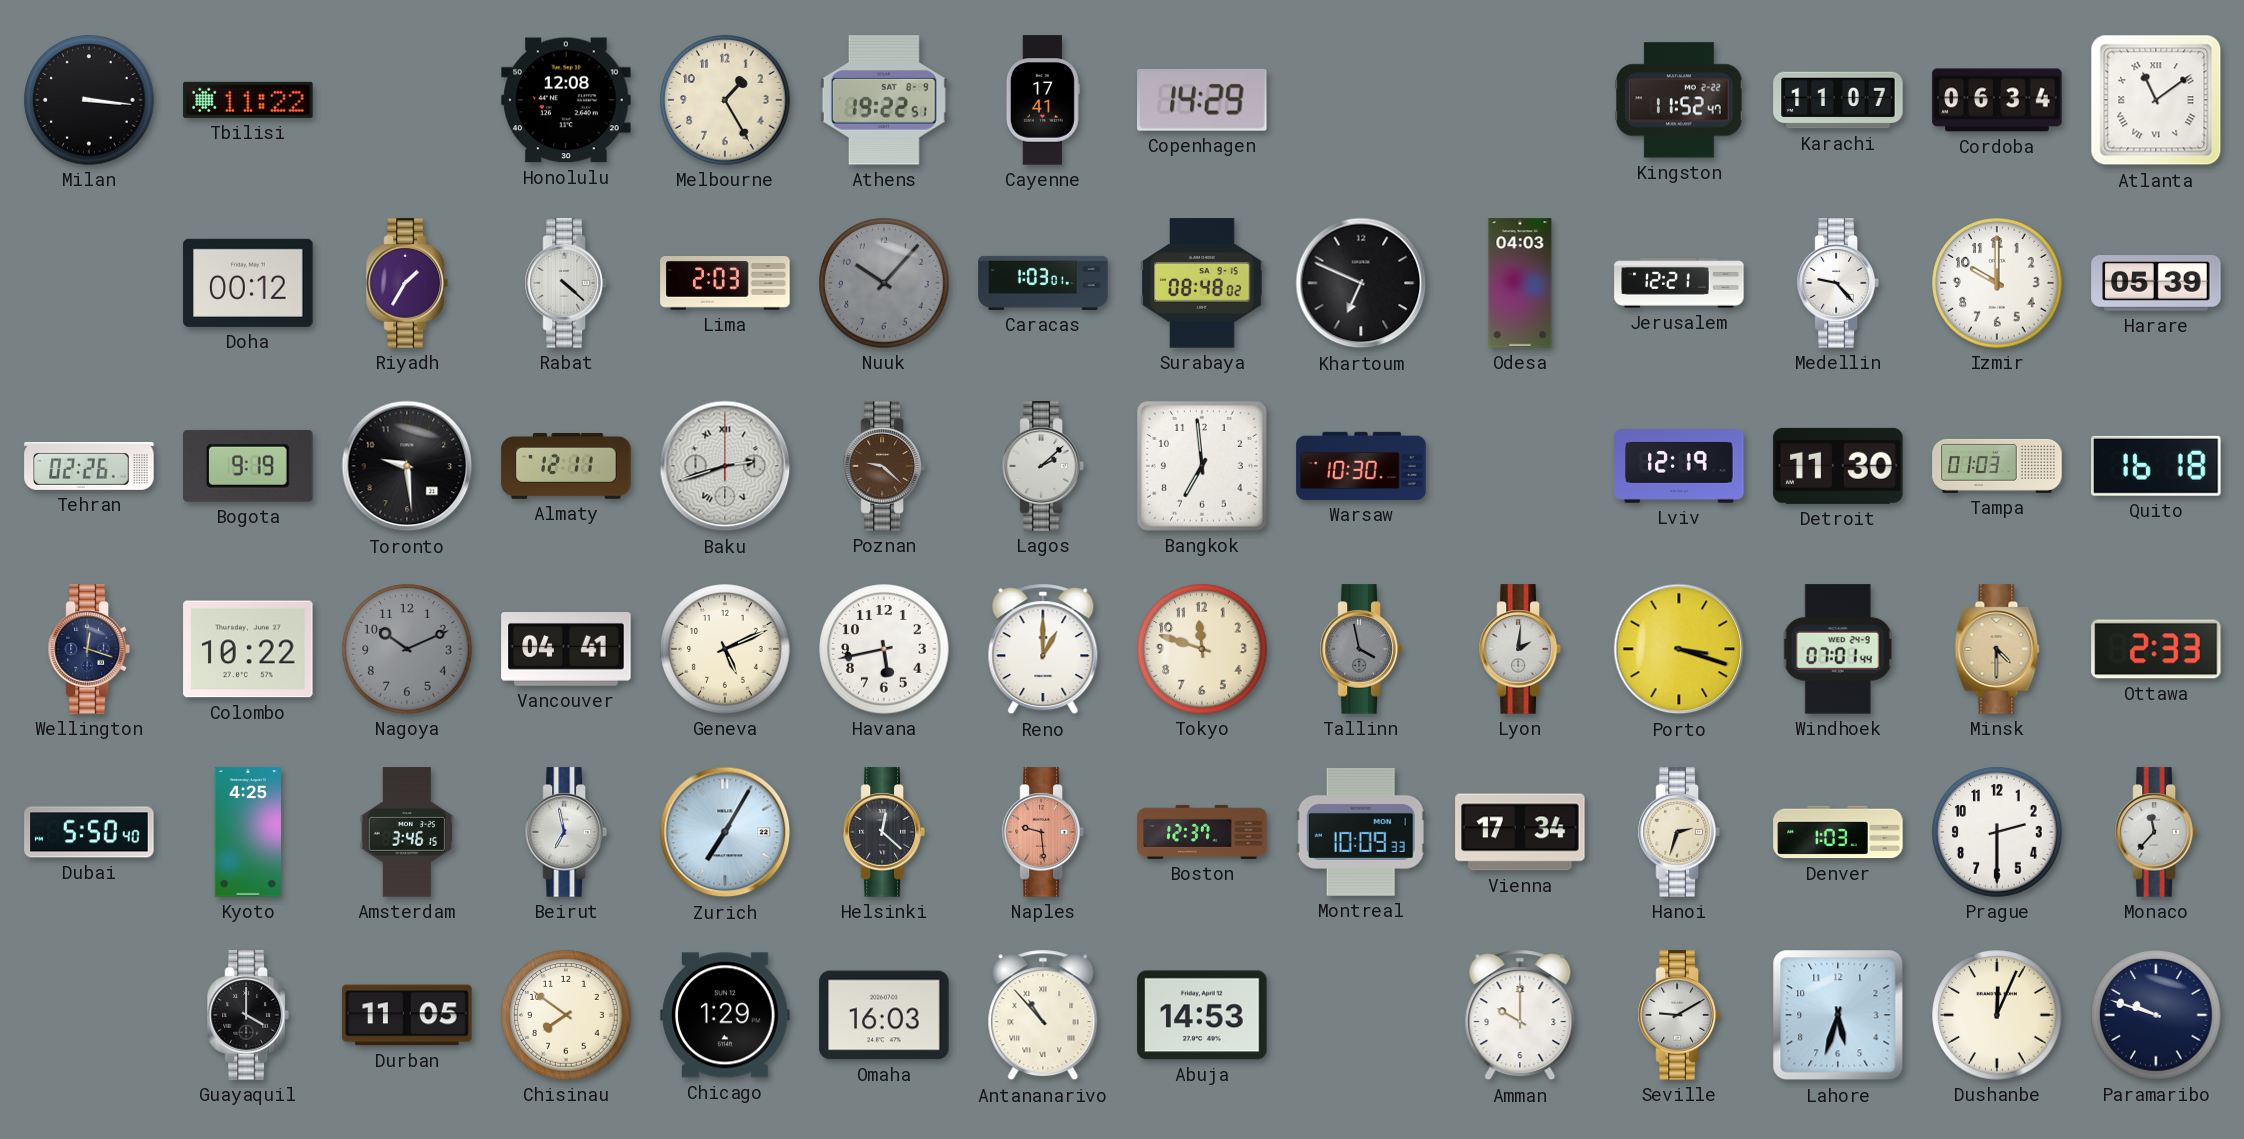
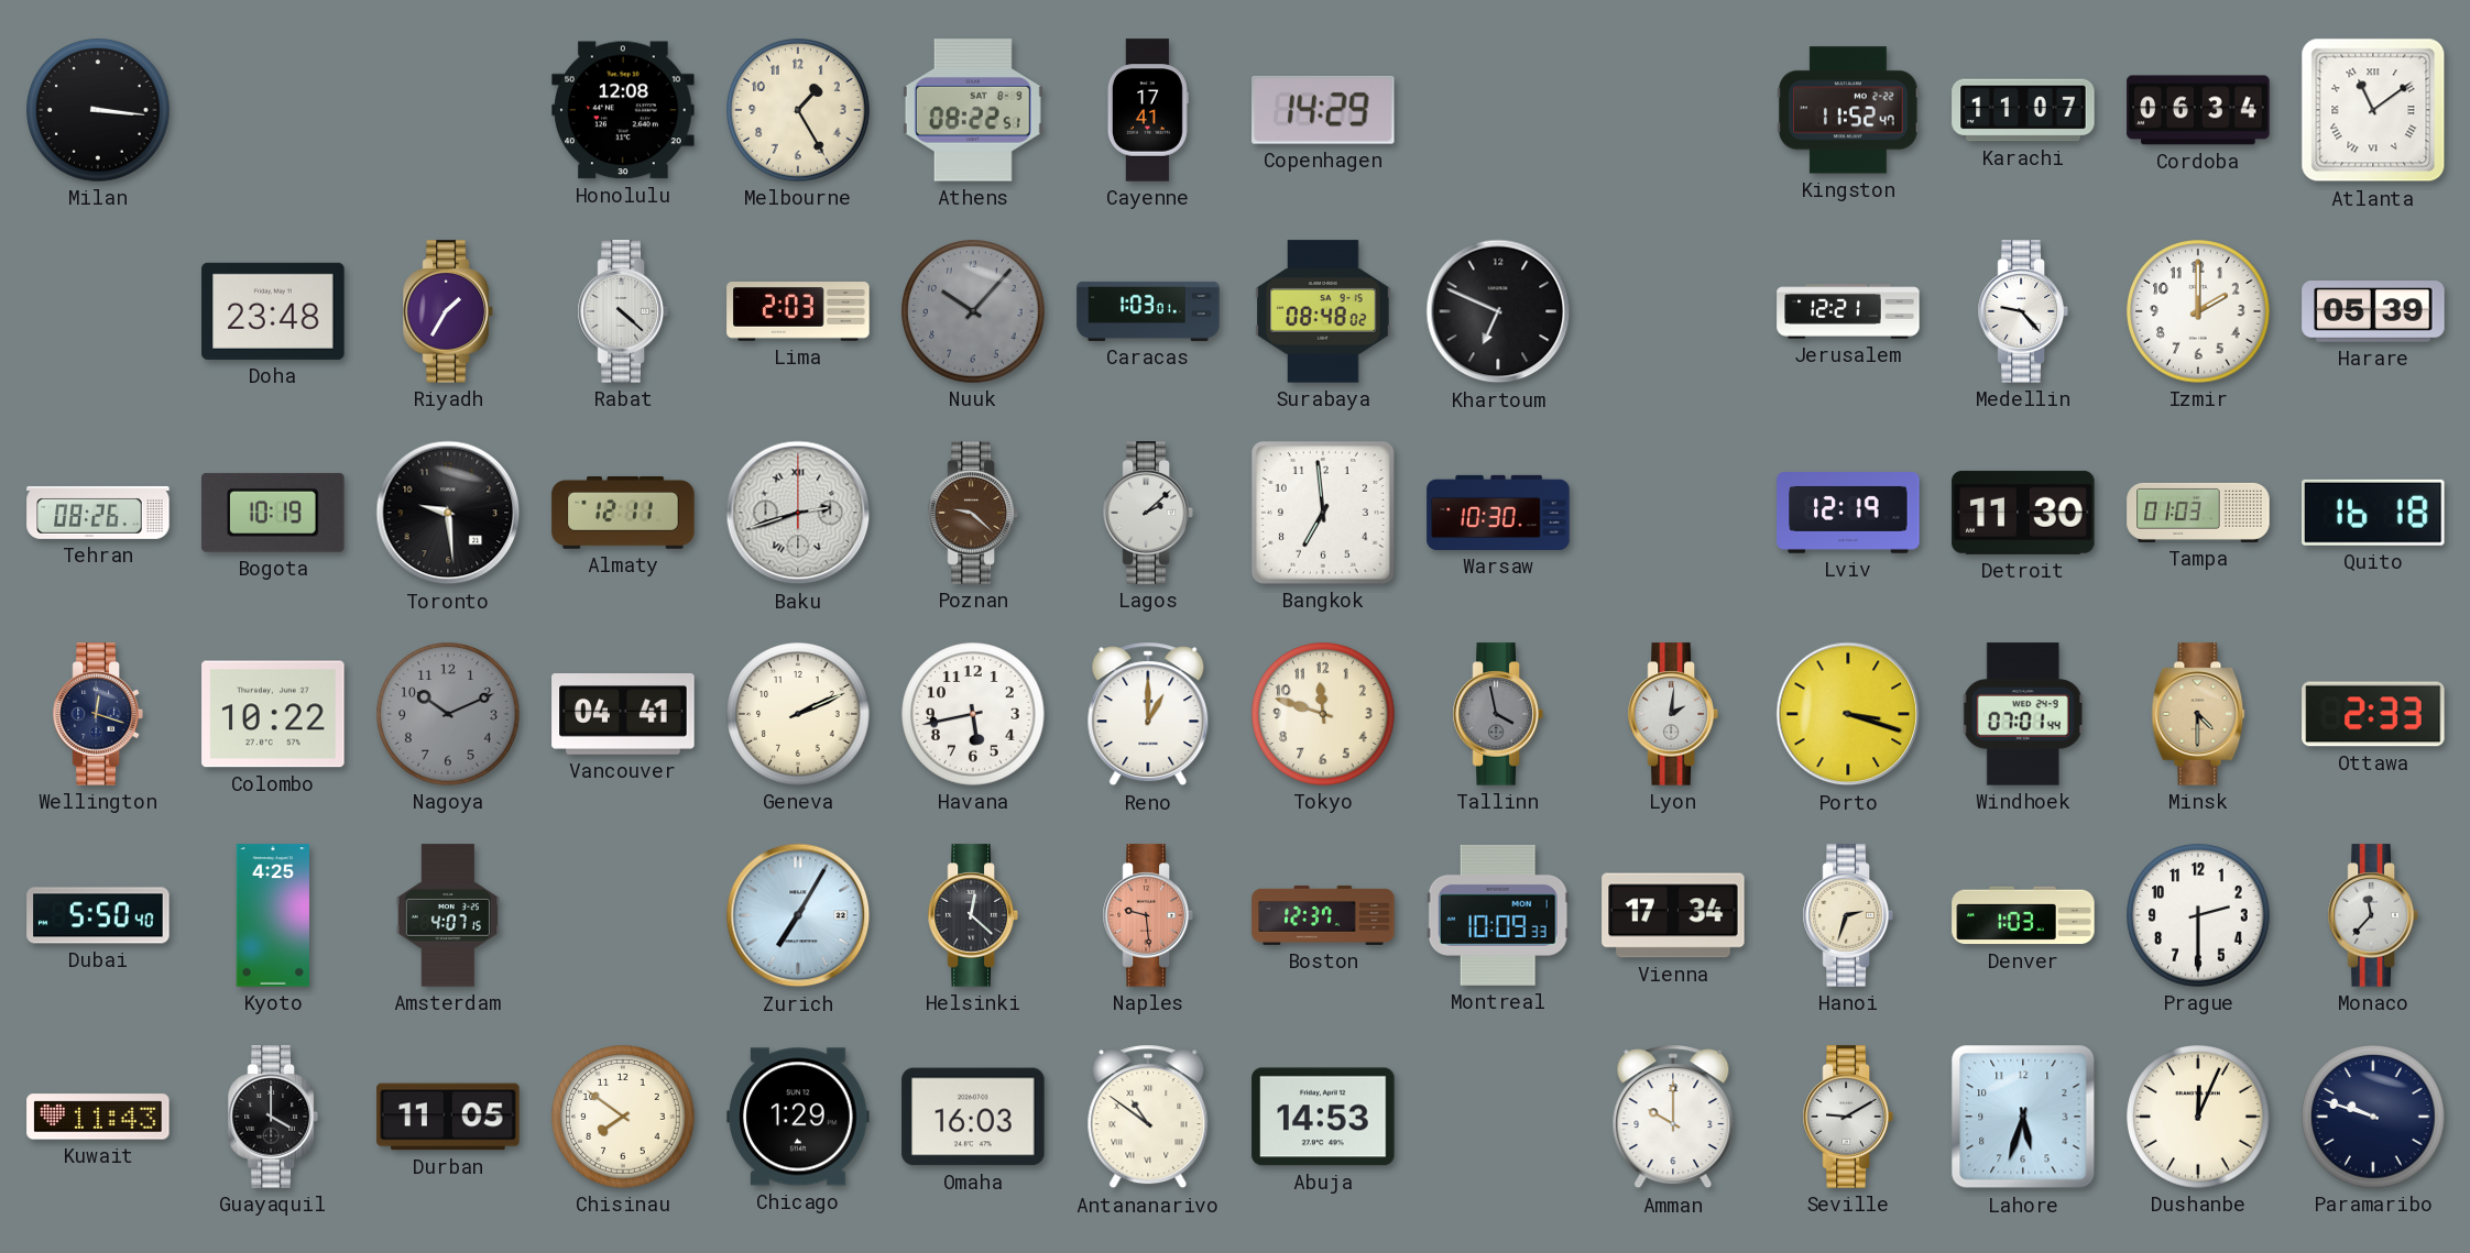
Tbilisi: 11:22 -> none (248, 100)
Athens: 19:22 -> 08:22 (973, 110)
Doha: 00:12 -> 23:48 (273, 311)
Odesa: 04:03 -> none (1520, 283)
Izmir: 10:00 -> 2:00 (2198, 311)
Tehran: 02:26 -> 08:26 (98, 513)
Bogota: 9:19 -> 10:19 (273, 513)
Geneva: 5:11 -> 2:11 (798, 714)
Amsterdam: 3:46 -> 4:07 (447, 915)
Beirut: 6:58 -> none (566, 832)
Kuwait: none -> 11:43 (98, 1117)
Antananarivo: 10:53 -> 10:51 (1148, 1117)
